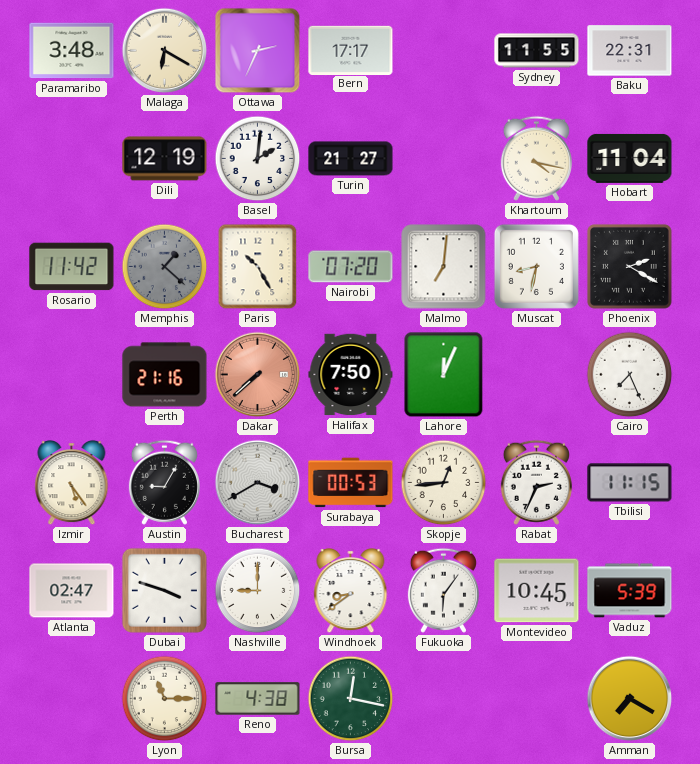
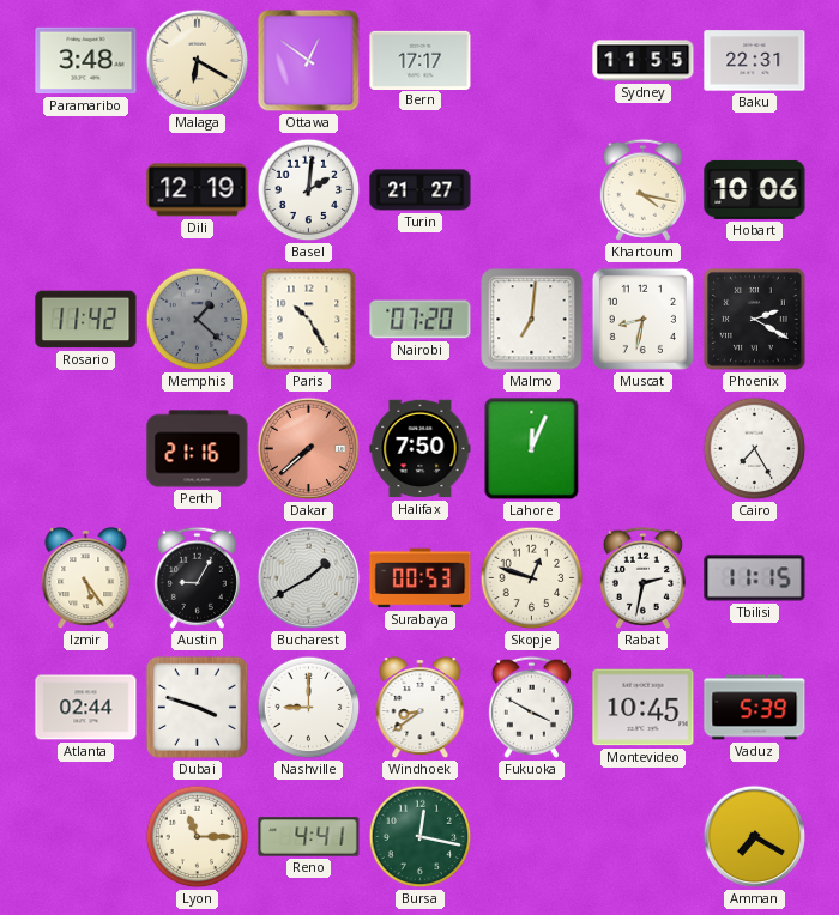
Ottawa: 2:34 -> 12:51 (309, 61)
Hobart: 11:04 -> 10:06 (755, 189)
Cairo: 7:26 -> 7:25 (755, 449)
Bucharest: 3:40 -> 1:40 (309, 578)
Skopje: 12:44 -> 12:48 (532, 578)
Rabat: 2:34 -> 2:32 (642, 577)
Atlanta: 02:47 -> 02:44 (86, 708)
Fukuoka: 6:06 -> 3:50 (531, 707)
Reno: 4:38 -> 4:41 (309, 837)
